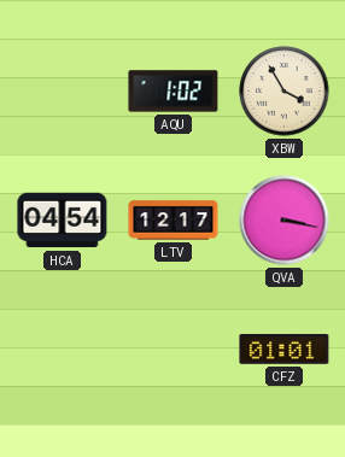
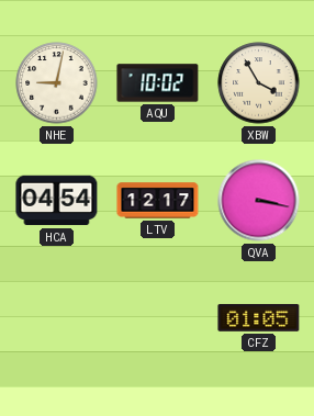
NHE: none -> 9:02 (57, 83)
AQU: 1:02 -> 10:02 (158, 83)
CFZ: 01:01 -> 01:05 (259, 318)
